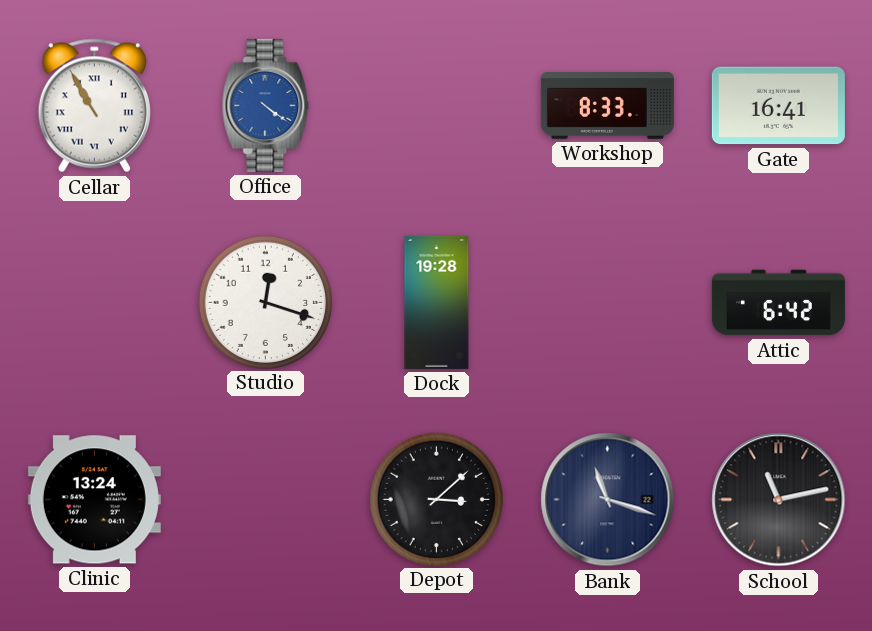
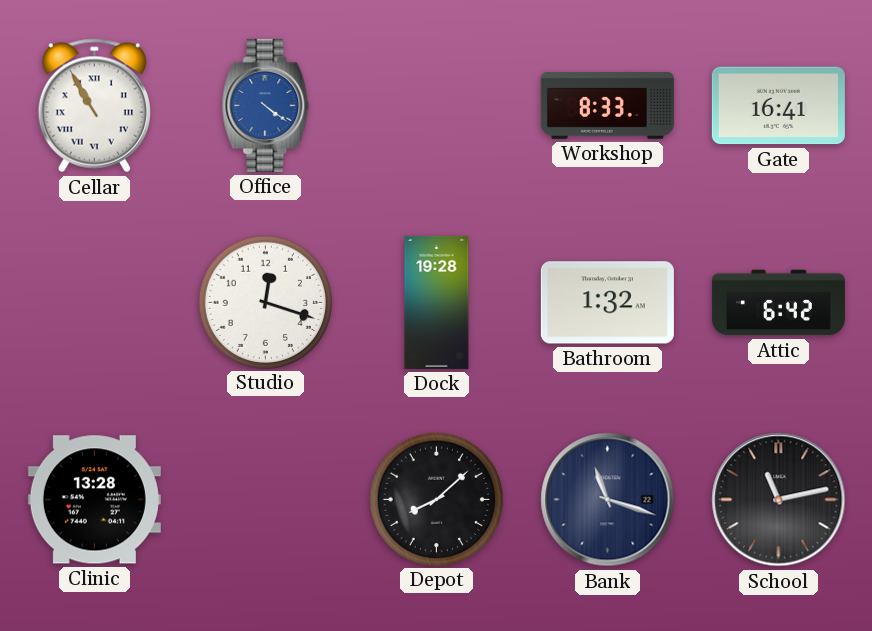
Bathroom: none -> 1:32 (607, 303)
Clinic: 13:24 -> 13:28 (94, 500)
Depot: 3:08 -> 8:08 (436, 499)
